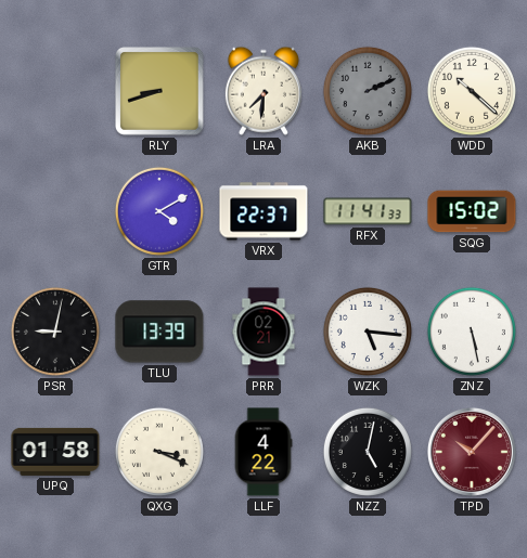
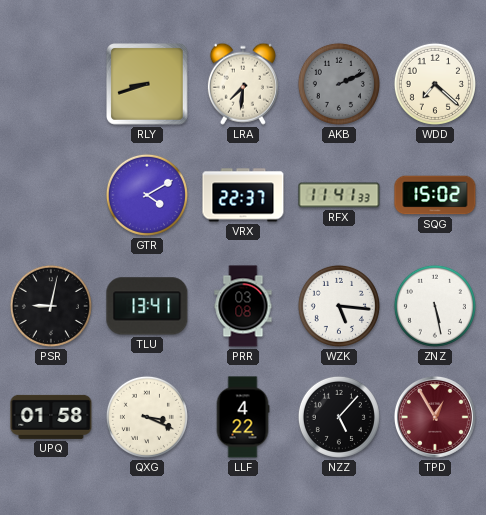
WDD: 10:22 -> 7:22 (435, 84)
TLU: 13:39 -> 13:41 (147, 306)
PRR: 02:21 -> 03:08 (243, 306)
NZZ: 5:02 -> 5:07 (339, 417)
TPD: 10:07 -> 12:55 (435, 417)
